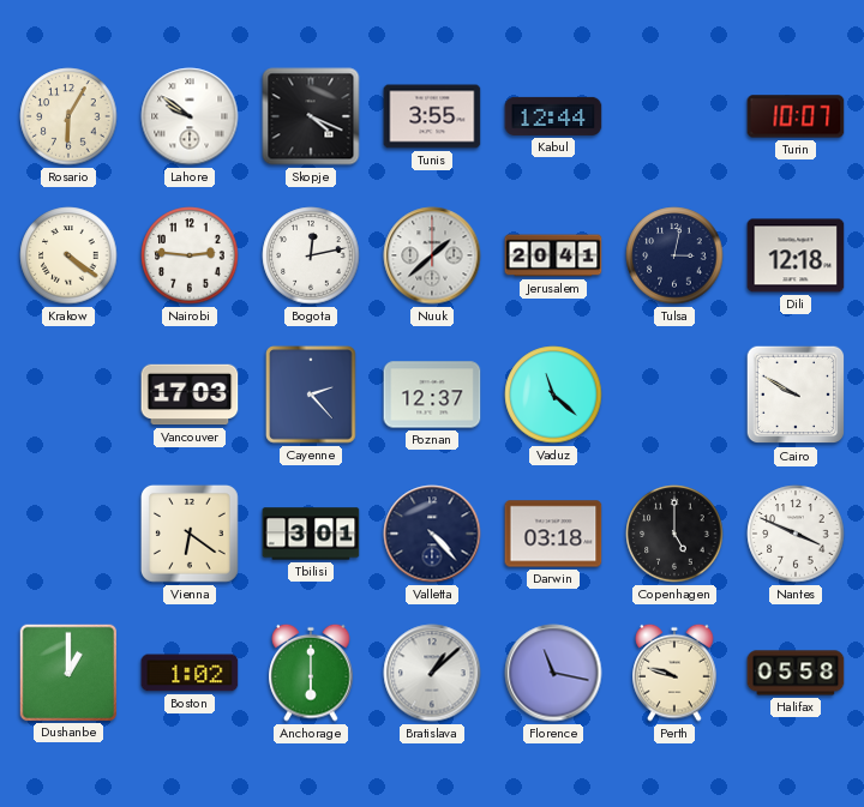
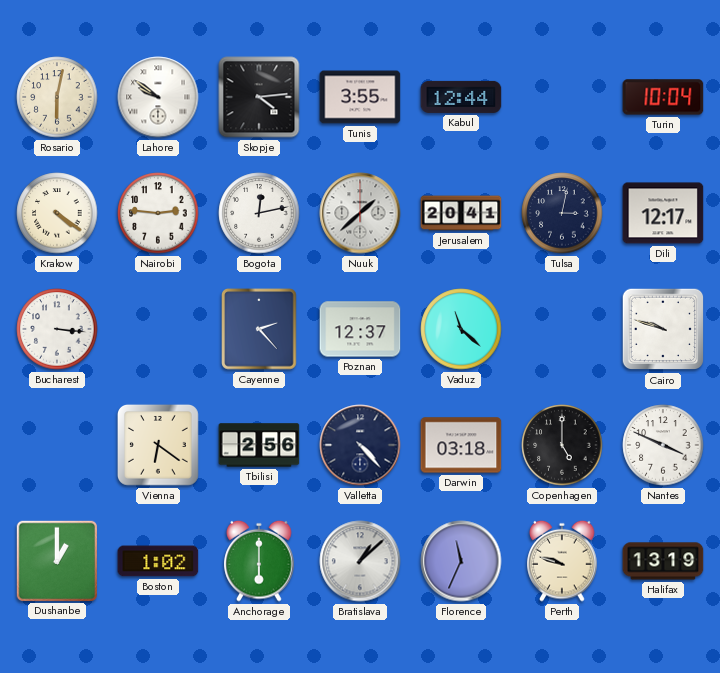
Rosario: 6:05 -> 6:02 (57, 97)
Skopje: 4:19 -> 4:14 (259, 97)
Turin: 10:07 -> 10:04 (663, 97)
Dili: 12:18 -> 12:17 (663, 213)
Bucharest: none -> 3:16 (57, 329)
Vancouver: 17:03 -> none (190, 395)
Cairo: 9:50 -> 9:48 (663, 329)
Tbilisi: 3:01 -> 2:56 (259, 445)
Florence: 11:17 -> 11:34 (461, 561)
Halifax: 05:58 -> 13:19 (663, 561)
